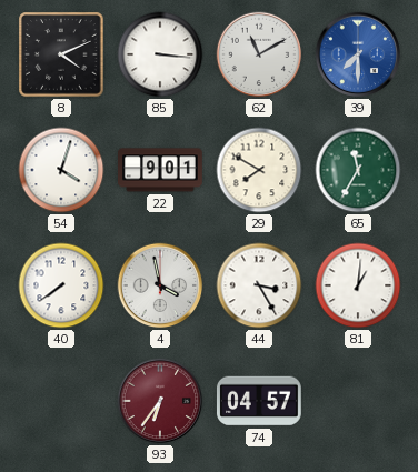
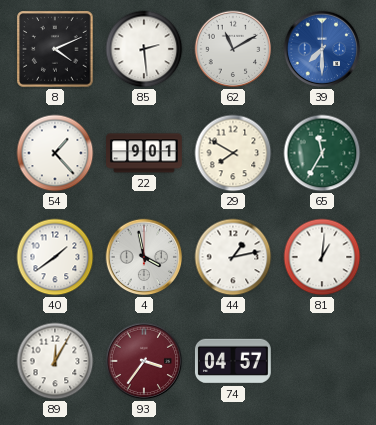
85: 3:16 -> 2:29 (144, 49)
54: 4:03 -> 1:23 (55, 153)
40: 7:39 -> 1:39 (55, 257)
44: 3:25 -> 1:13 (233, 257)
89: none -> 12:05 (55, 361)
93: 6:36 -> 3:36 (144, 361)
